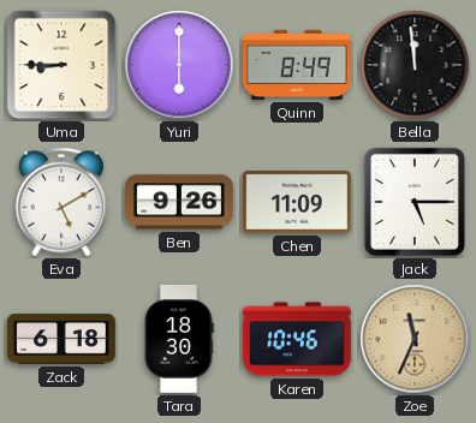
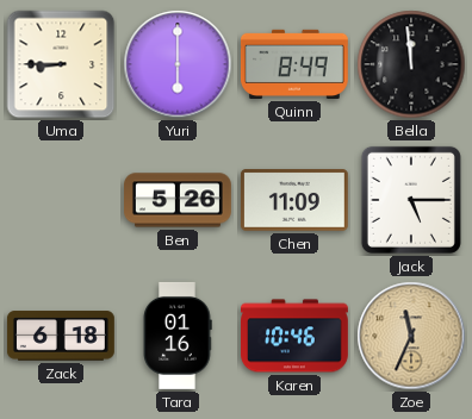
Eva: 5:10 -> none (61, 202)
Ben: 9:26 -> 5:26 (179, 200)
Tara: 18:30 -> 01:16 (178, 336)
